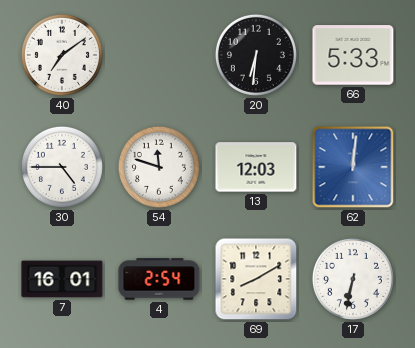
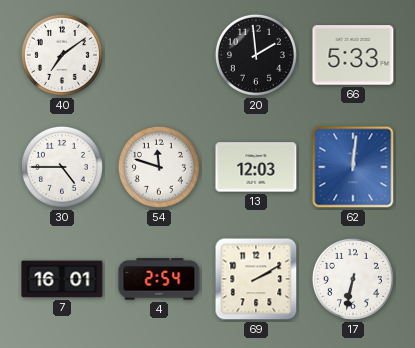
20: 6:31 -> 1:59 (256, 55)
69: 8:10 -> 2:10 (256, 279)
